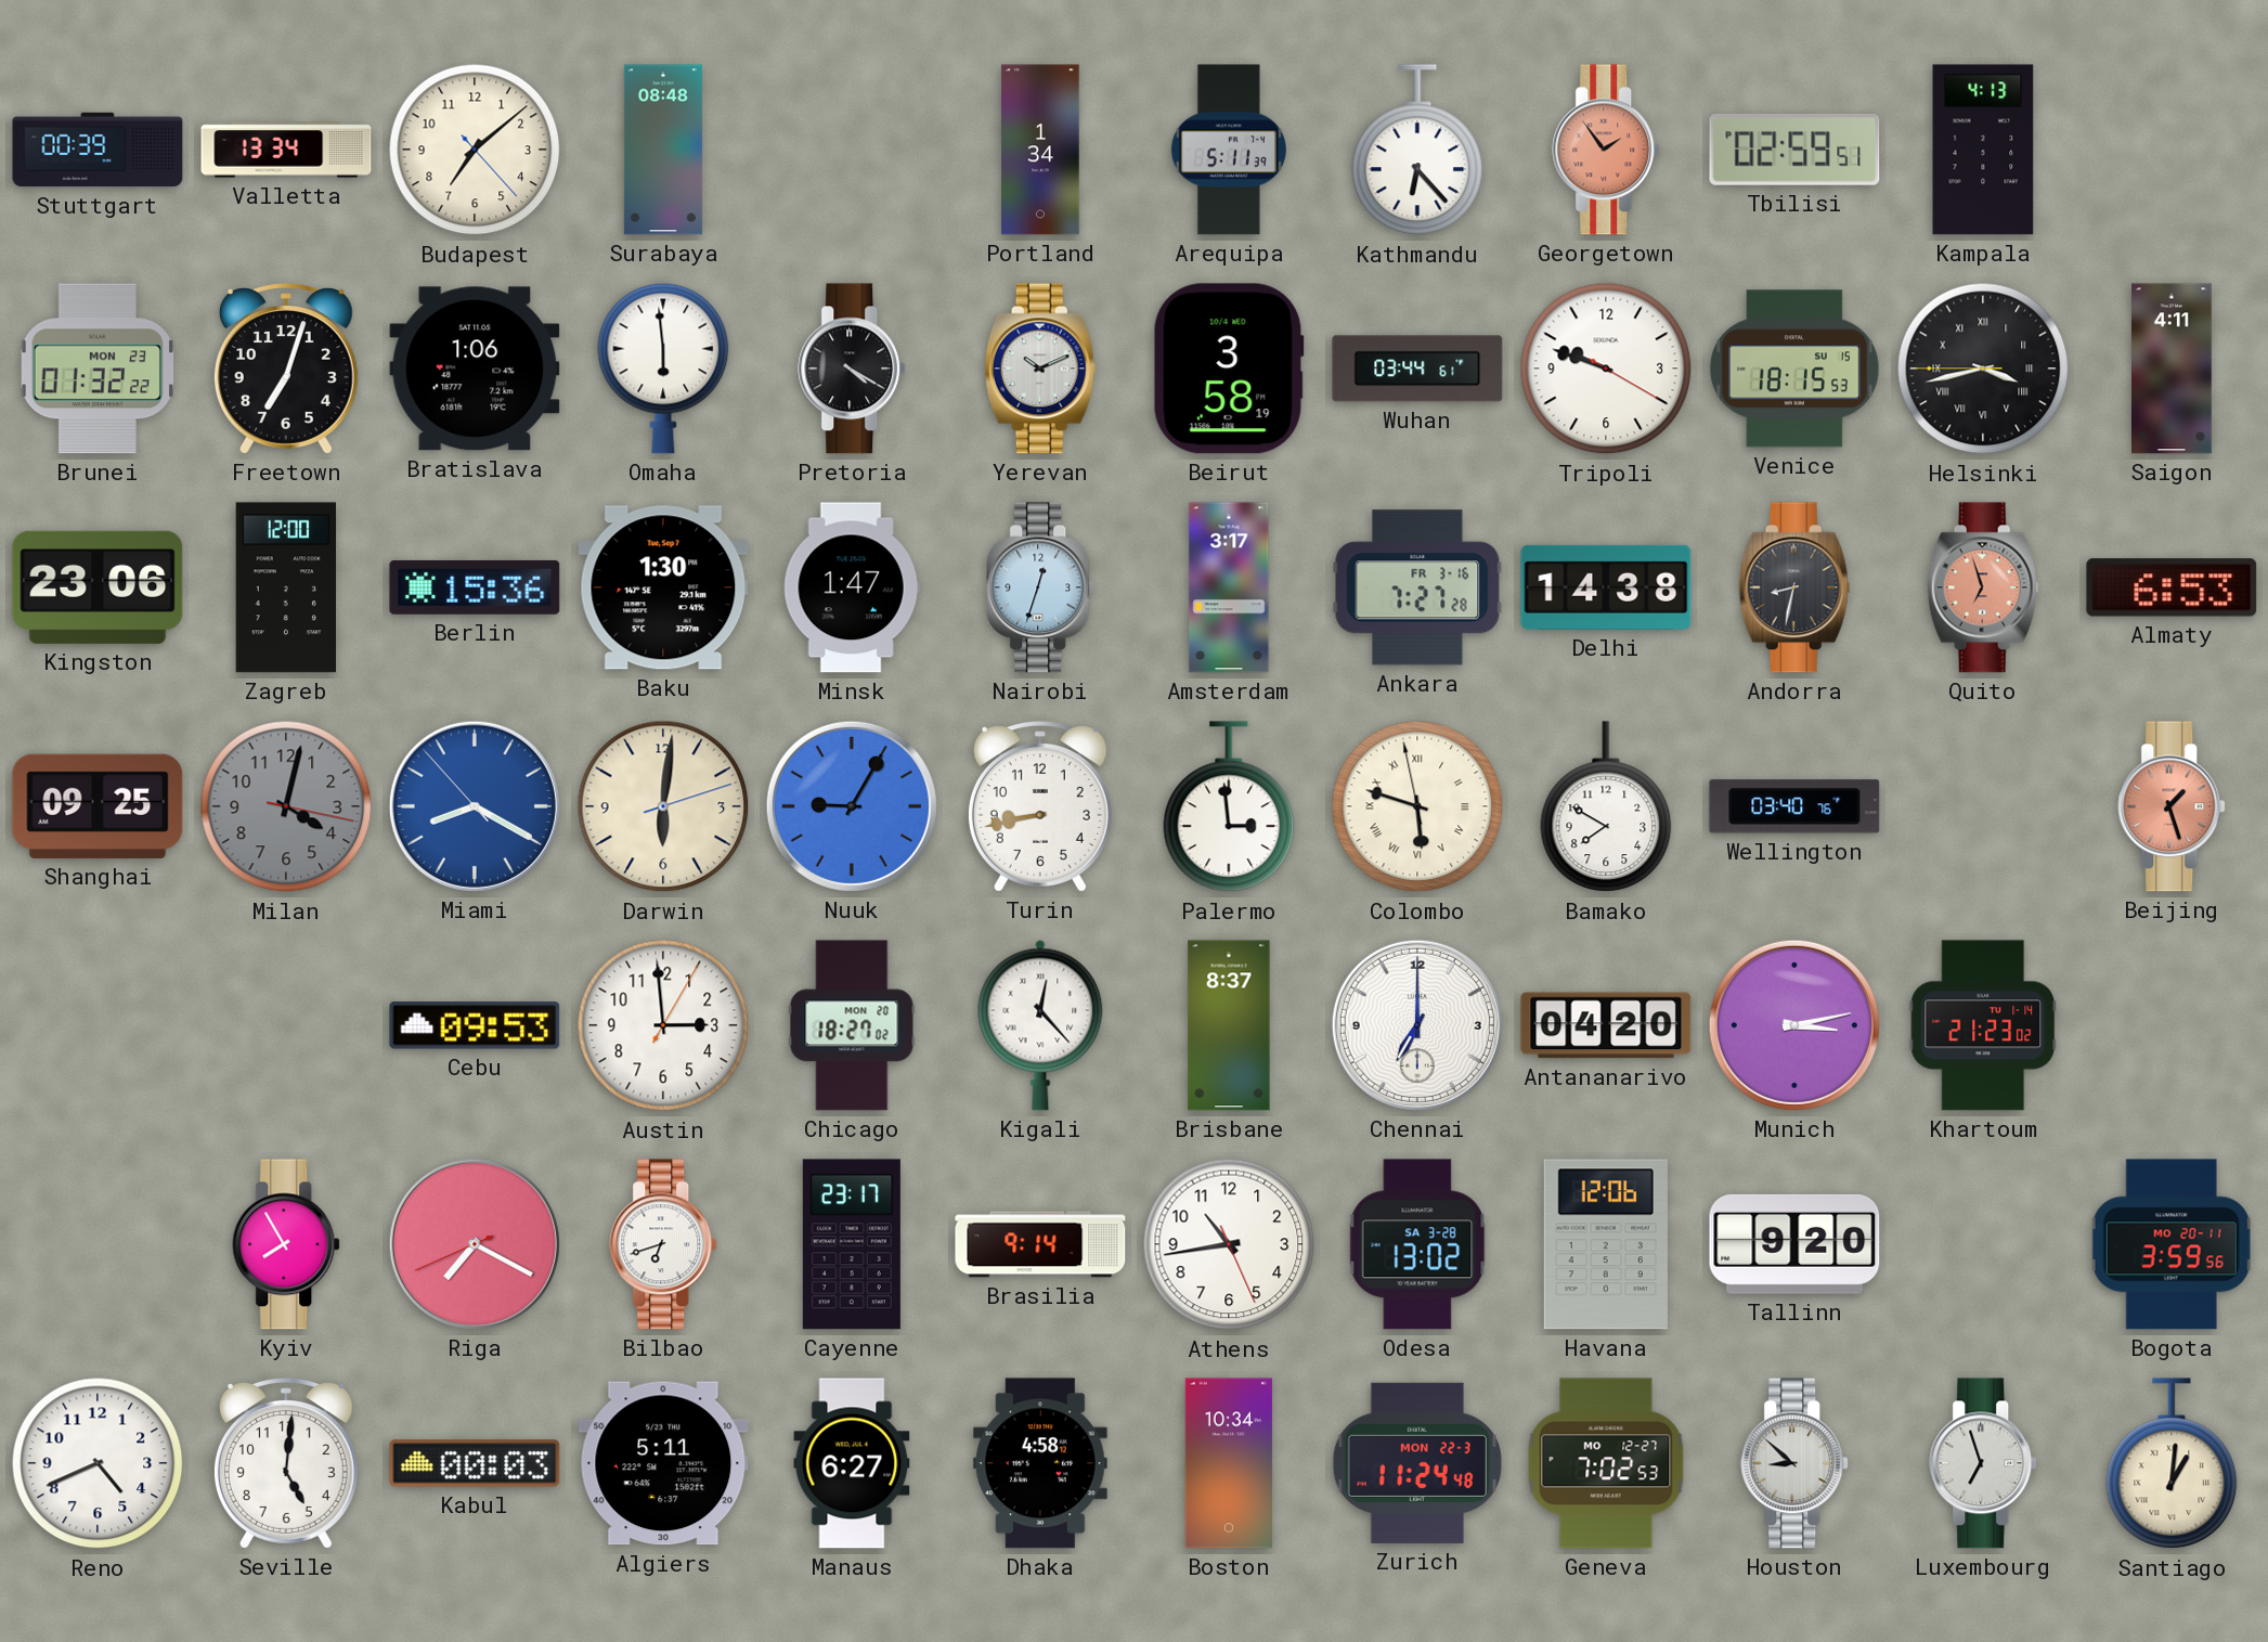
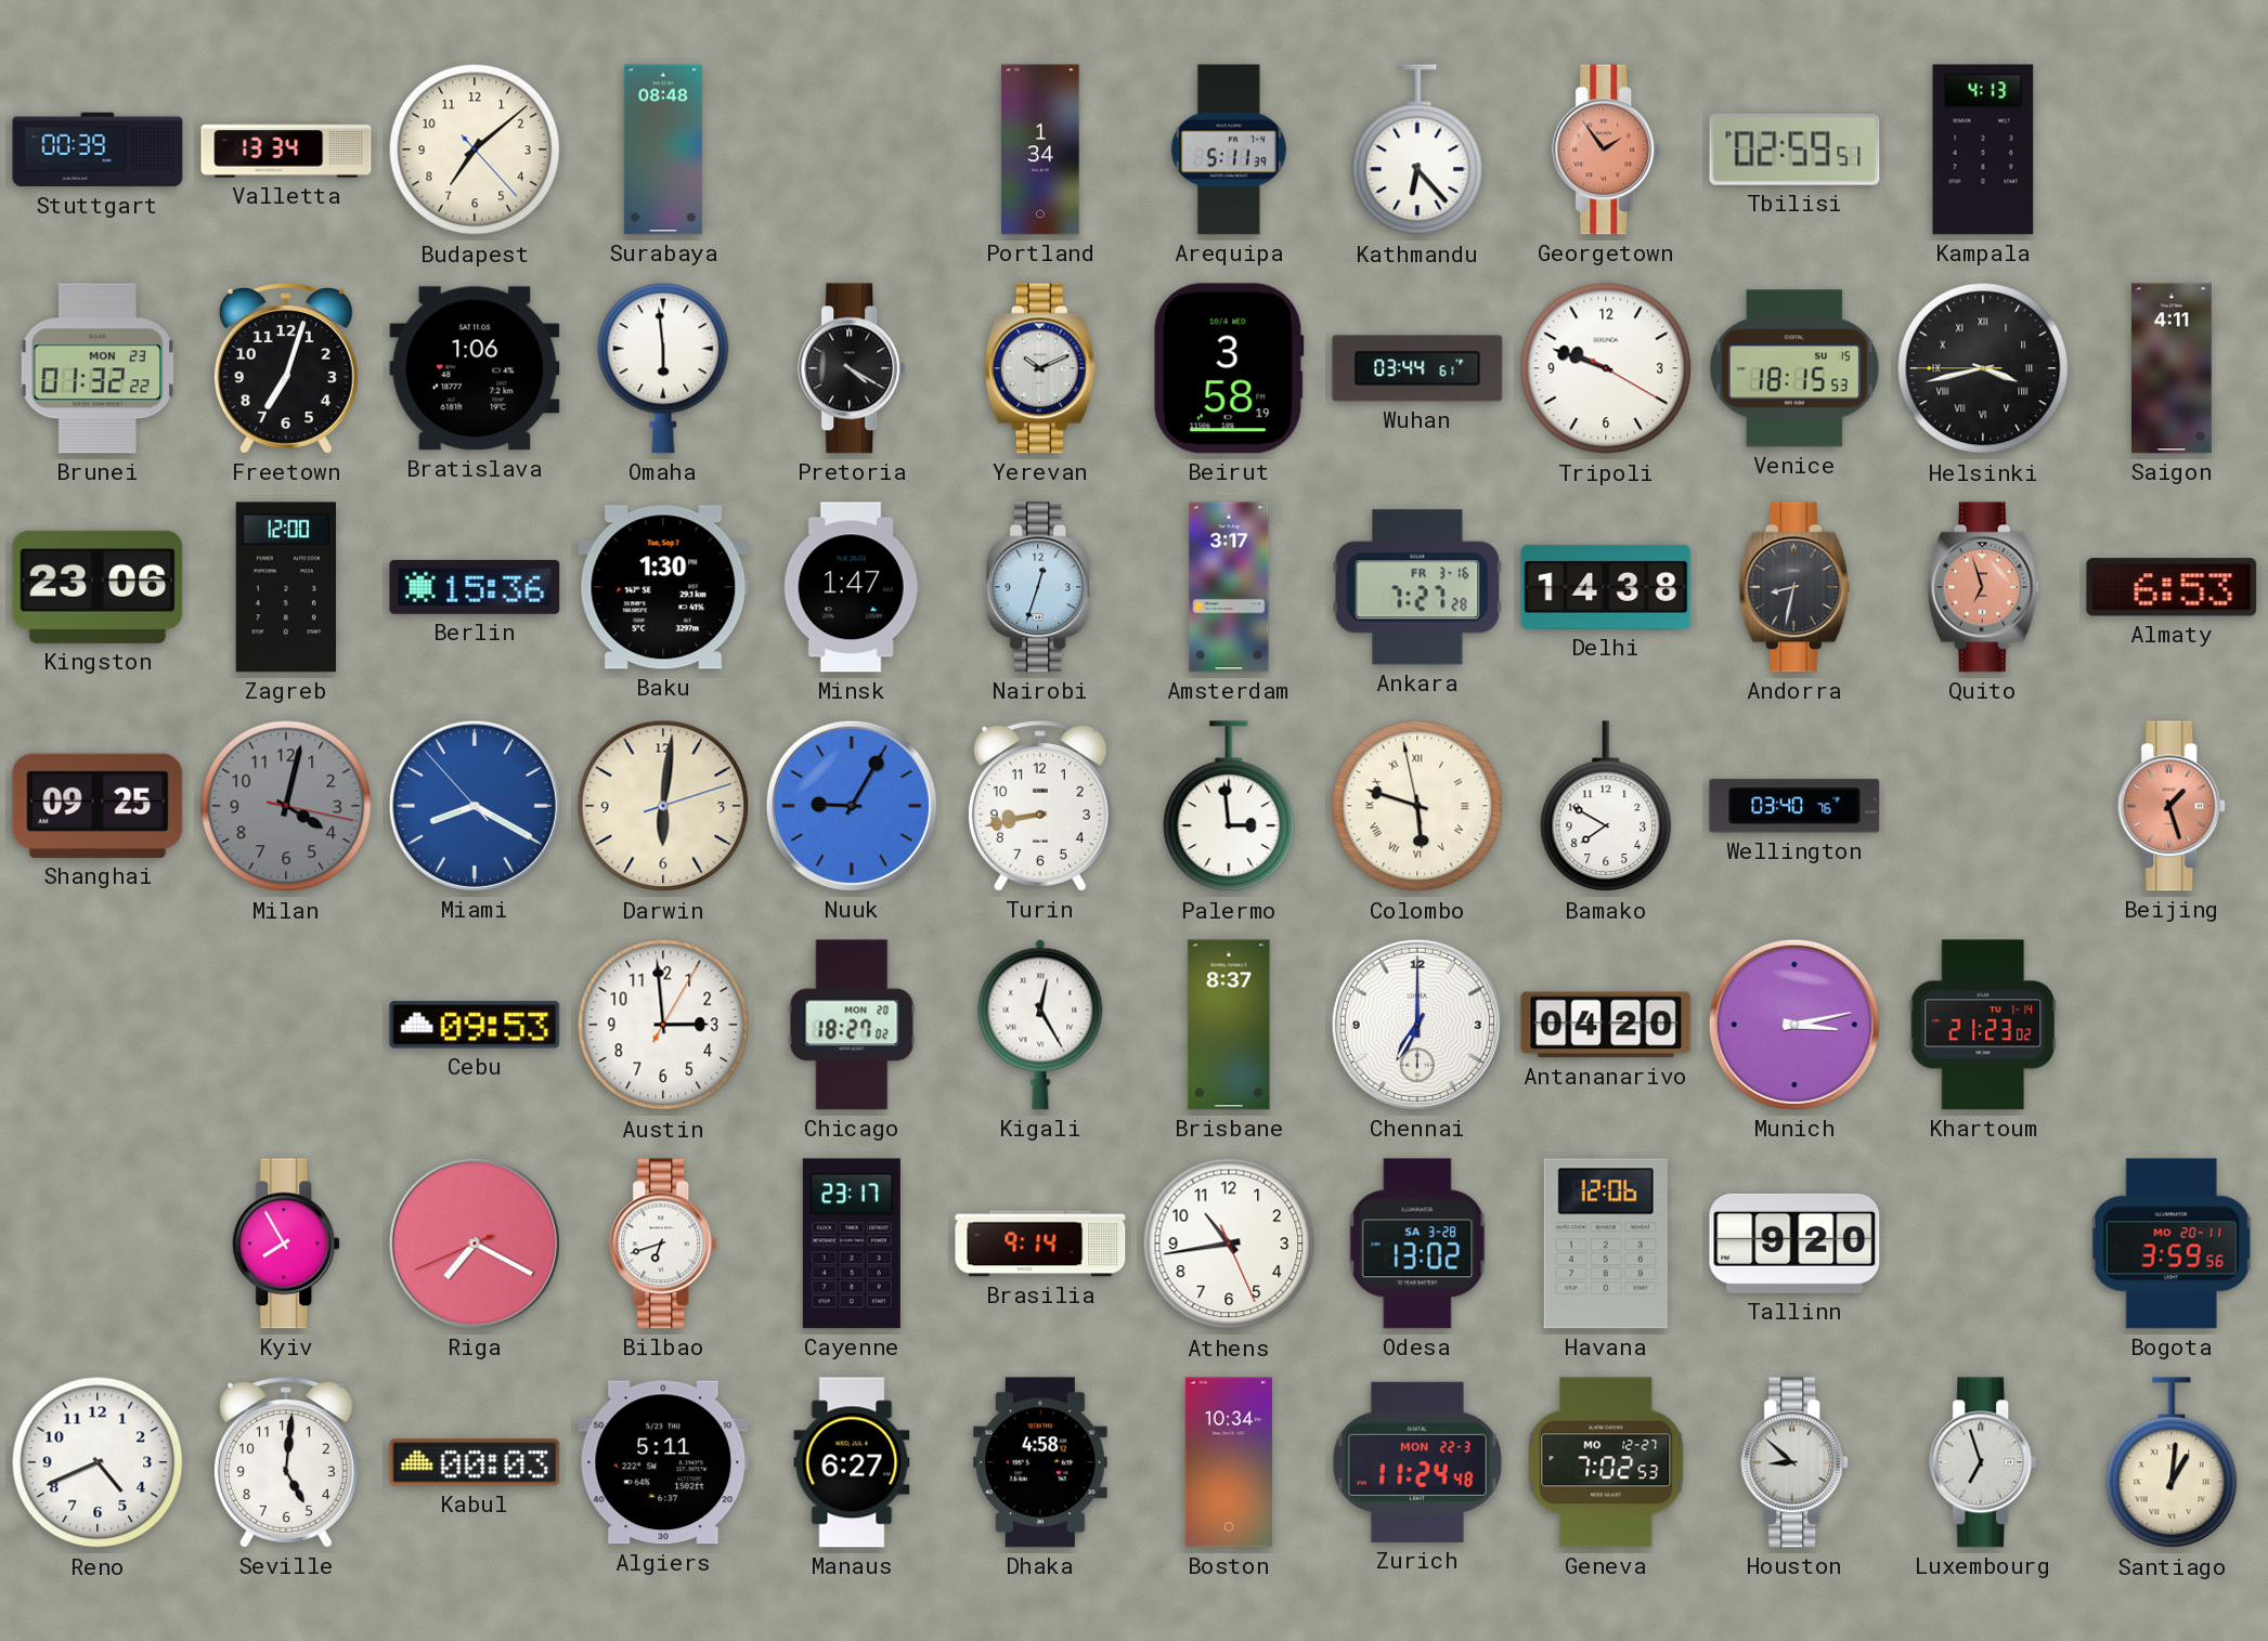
Kigali: 12:23 -> 12:25 (1040, 1025)
